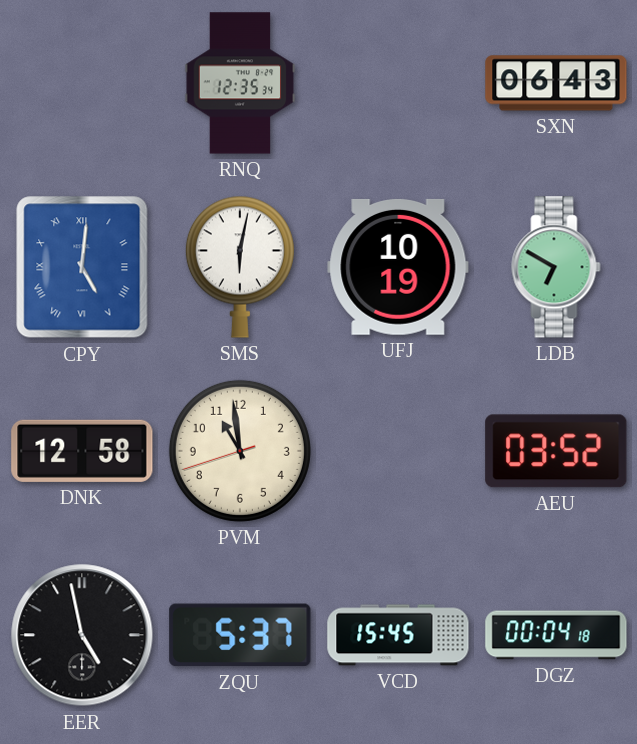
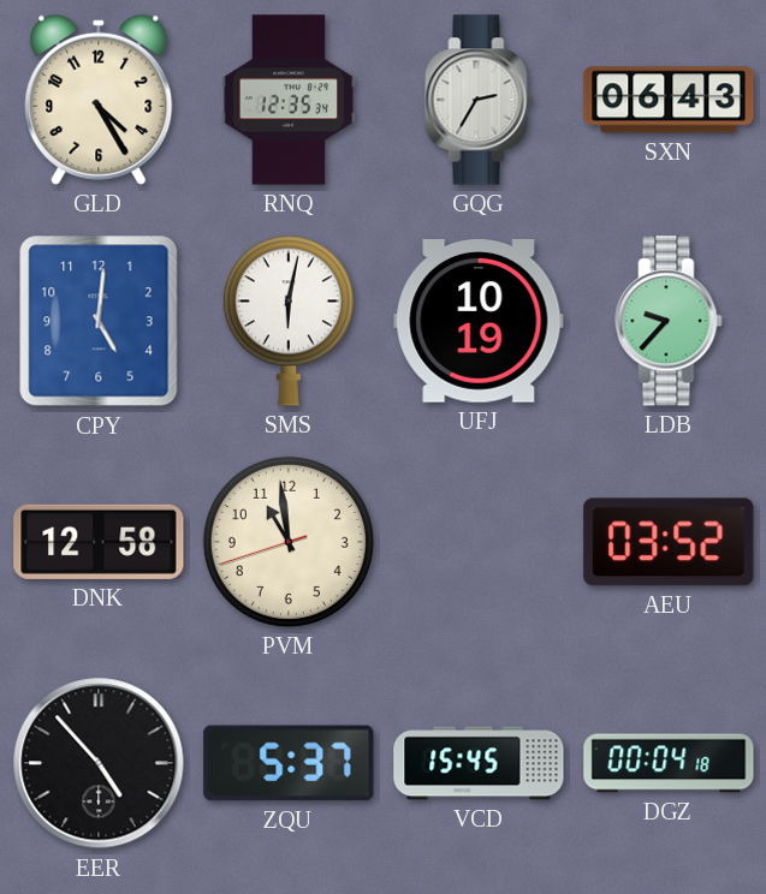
GLD: none -> 4:25 (99, 100)
GQG: none -> 2:35 (479, 100)
CPY numerals: Roman -> Arabic (99, 321)
LDB: 6:50 -> 9:37 (669, 321)
EER: 4:58 -> 4:53 (99, 763)
